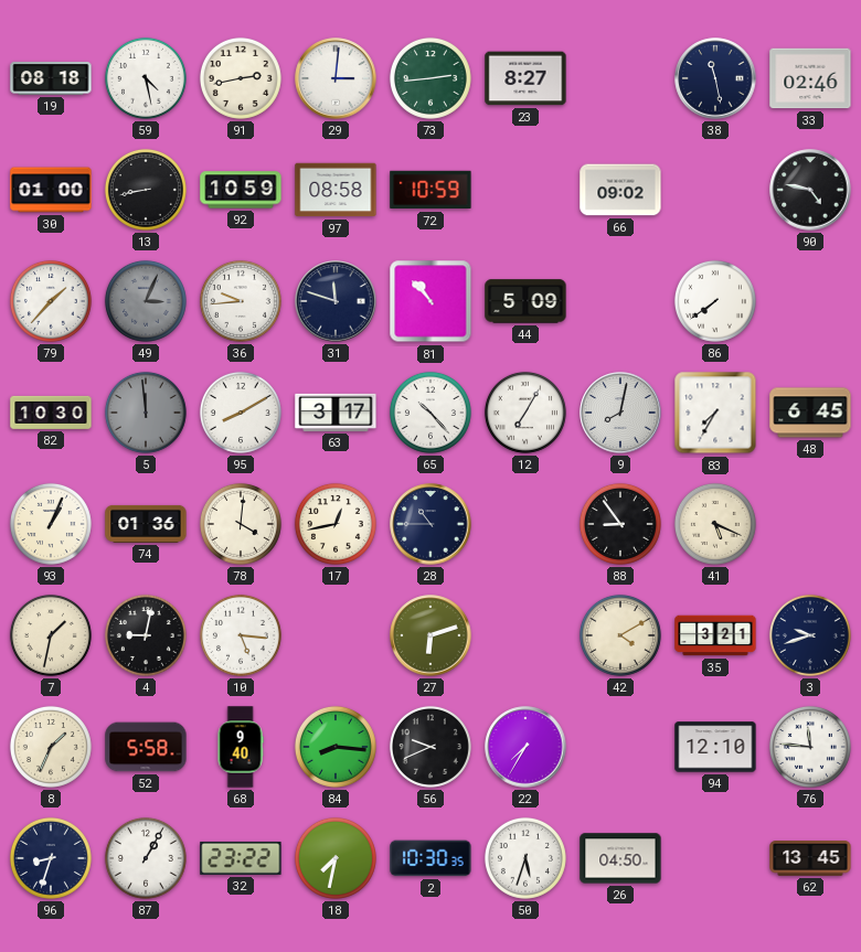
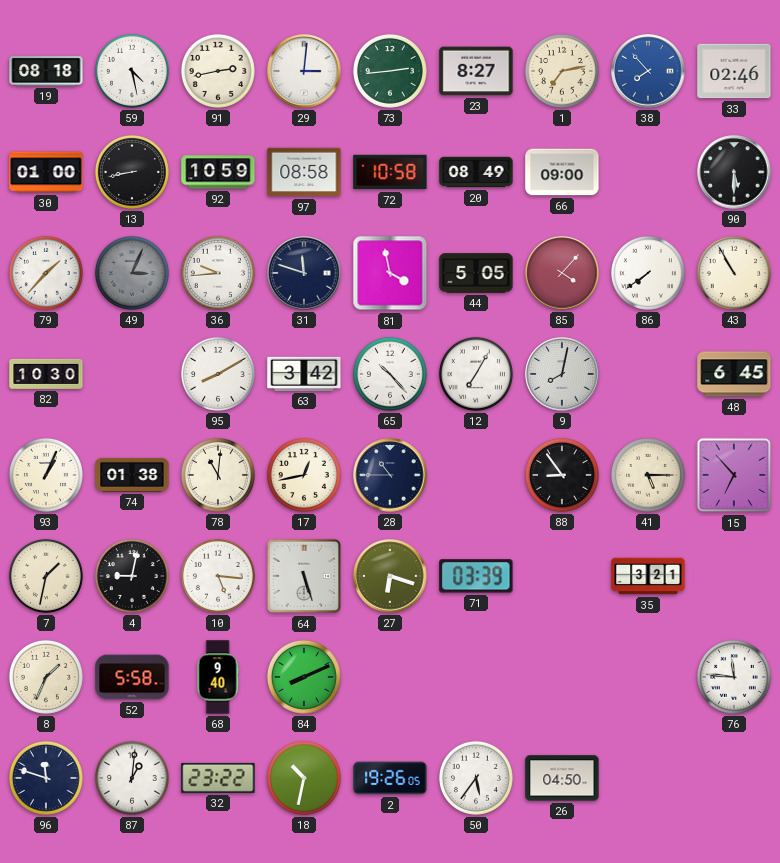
1: none -> 7:13 (562, 71)
38: 11:28 -> 7:53 (648, 71)
38 dial: navy -> blue (648, 71)
72: 10:59 -> 10:58 (390, 172)
20: none -> 08:49 (476, 172)
66: 09:02 -> 09:00 (562, 172)
90: 4:47 -> 5:30 (734, 172)
81: 10:53 -> 3:58 (390, 273)
44: 5:09 -> 5:05 (476, 273)
85: none -> 4:07 (562, 273)
43: none -> 10:55 (734, 273)
5: 11:59 -> none (146, 413)
63: 3:17 -> 3:42 (304, 374)
83: 7:35 -> none (715, 413)
74: 01:36 -> 01:38 (132, 475)
78: 4:01 -> 11:01 (218, 475)
41: 5:19 -> 5:15 (648, 475)
15: none -> 6:53 (734, 475)
64: none -> 5:27 (304, 576)
27: 6:12 -> 6:18 (390, 576)
71: none -> 03:39 (476, 576)
42: 4:10 -> none (620, 635)
3: 9:42 -> none (810, 635)
84: 8:16 -> 8:11 (304, 677)
56: 9:41 -> none (431, 747)
22: 7:35 -> none (525, 747)
94: 12:10 -> none (715, 747)
96: 8:33 -> 11:48 (46, 778)
87: 1:05 -> 1:01 (132, 778)
18: 7:32 -> 10:32 (304, 778)
2: 10:30 -> 19:26 (390, 778)
50: 5:33 -> 5:36 (476, 778)
62: 13:45 -> none (810, 859)
